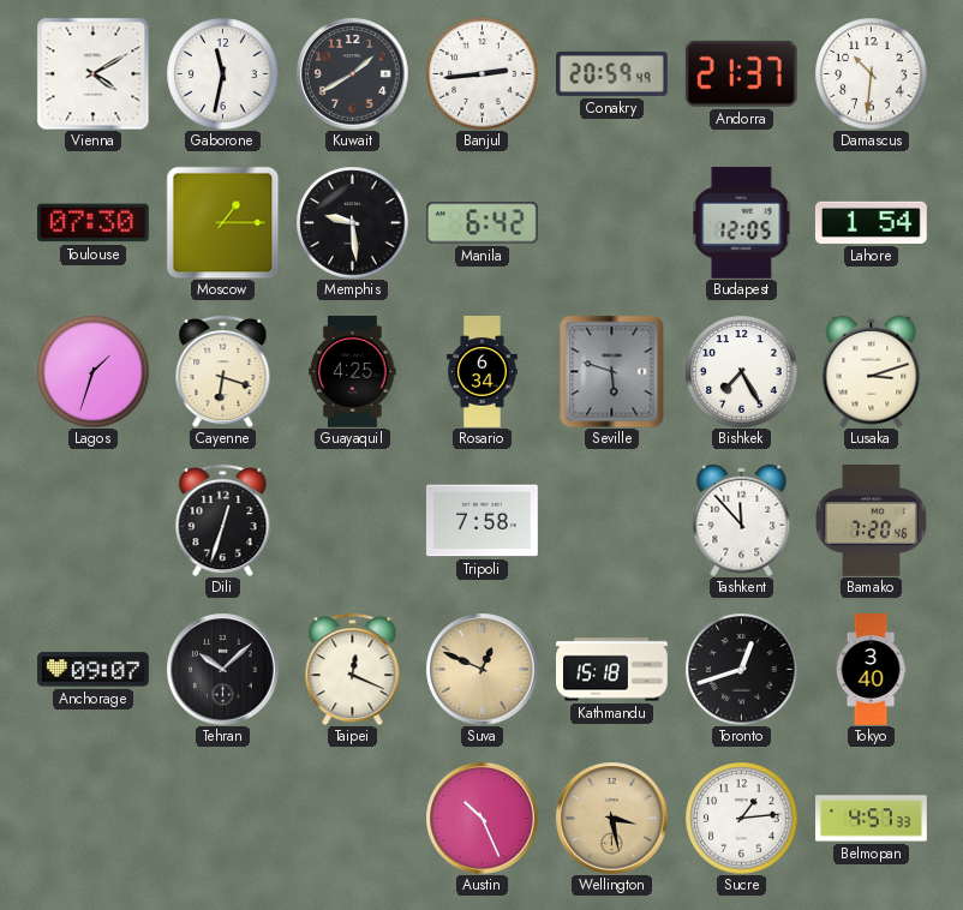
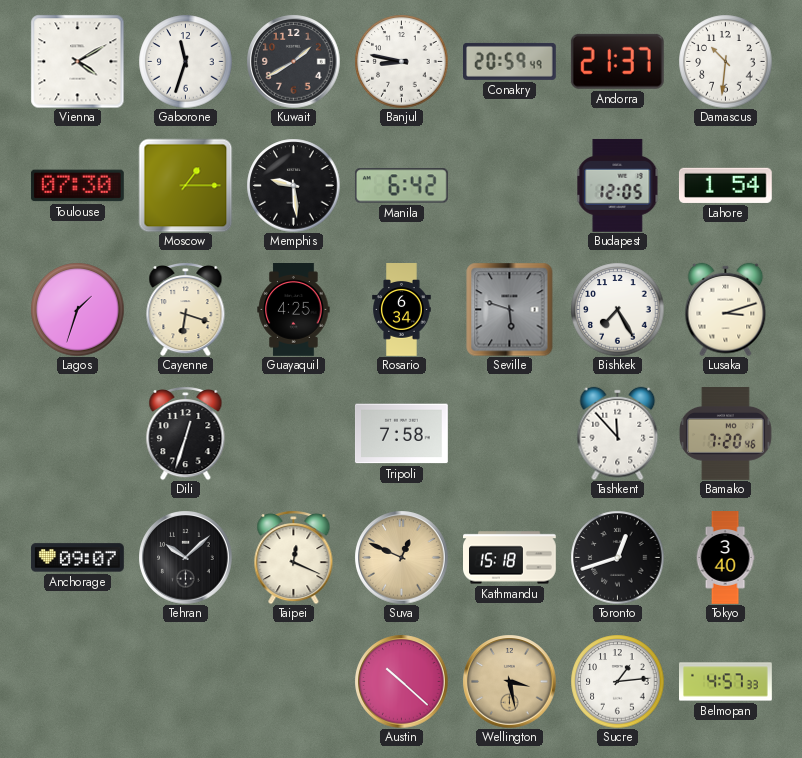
Gaborone: 11:32 -> 11:33 (185, 61)
Banjul: 2:44 -> 8:47 (401, 61)
Austin: 10:26 -> 10:22 (401, 681)
